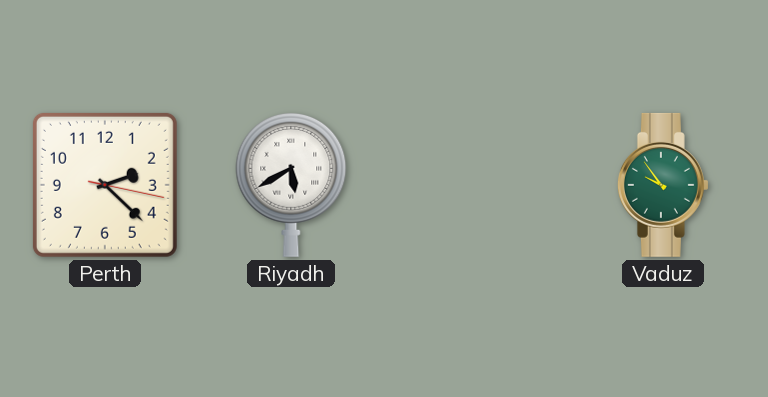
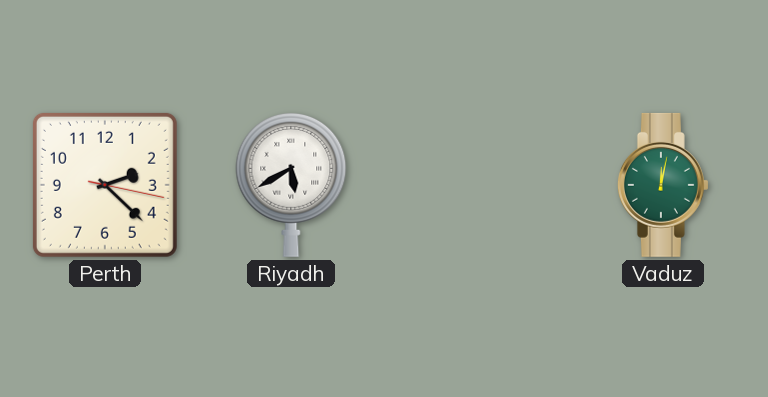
Vaduz: 9:54 -> 12:02 (663, 185)
